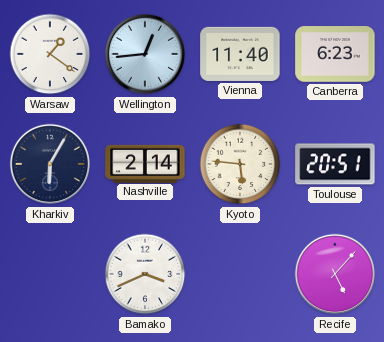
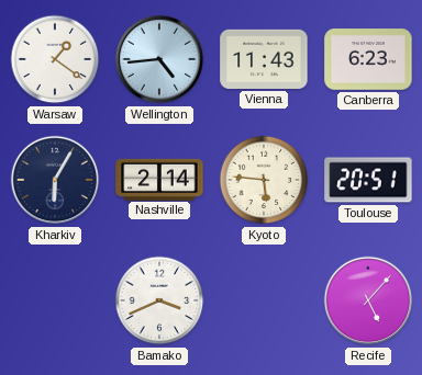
Wellington: 12:44 -> 4:44 (159, 59)
Vienna: 11:40 -> 11:43 (264, 59)
